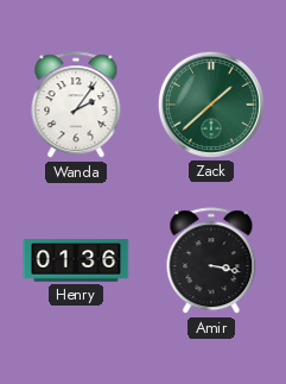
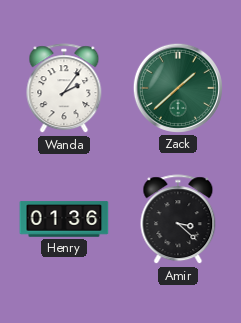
Amir: 3:17 -> 3:22 (178, 220)
